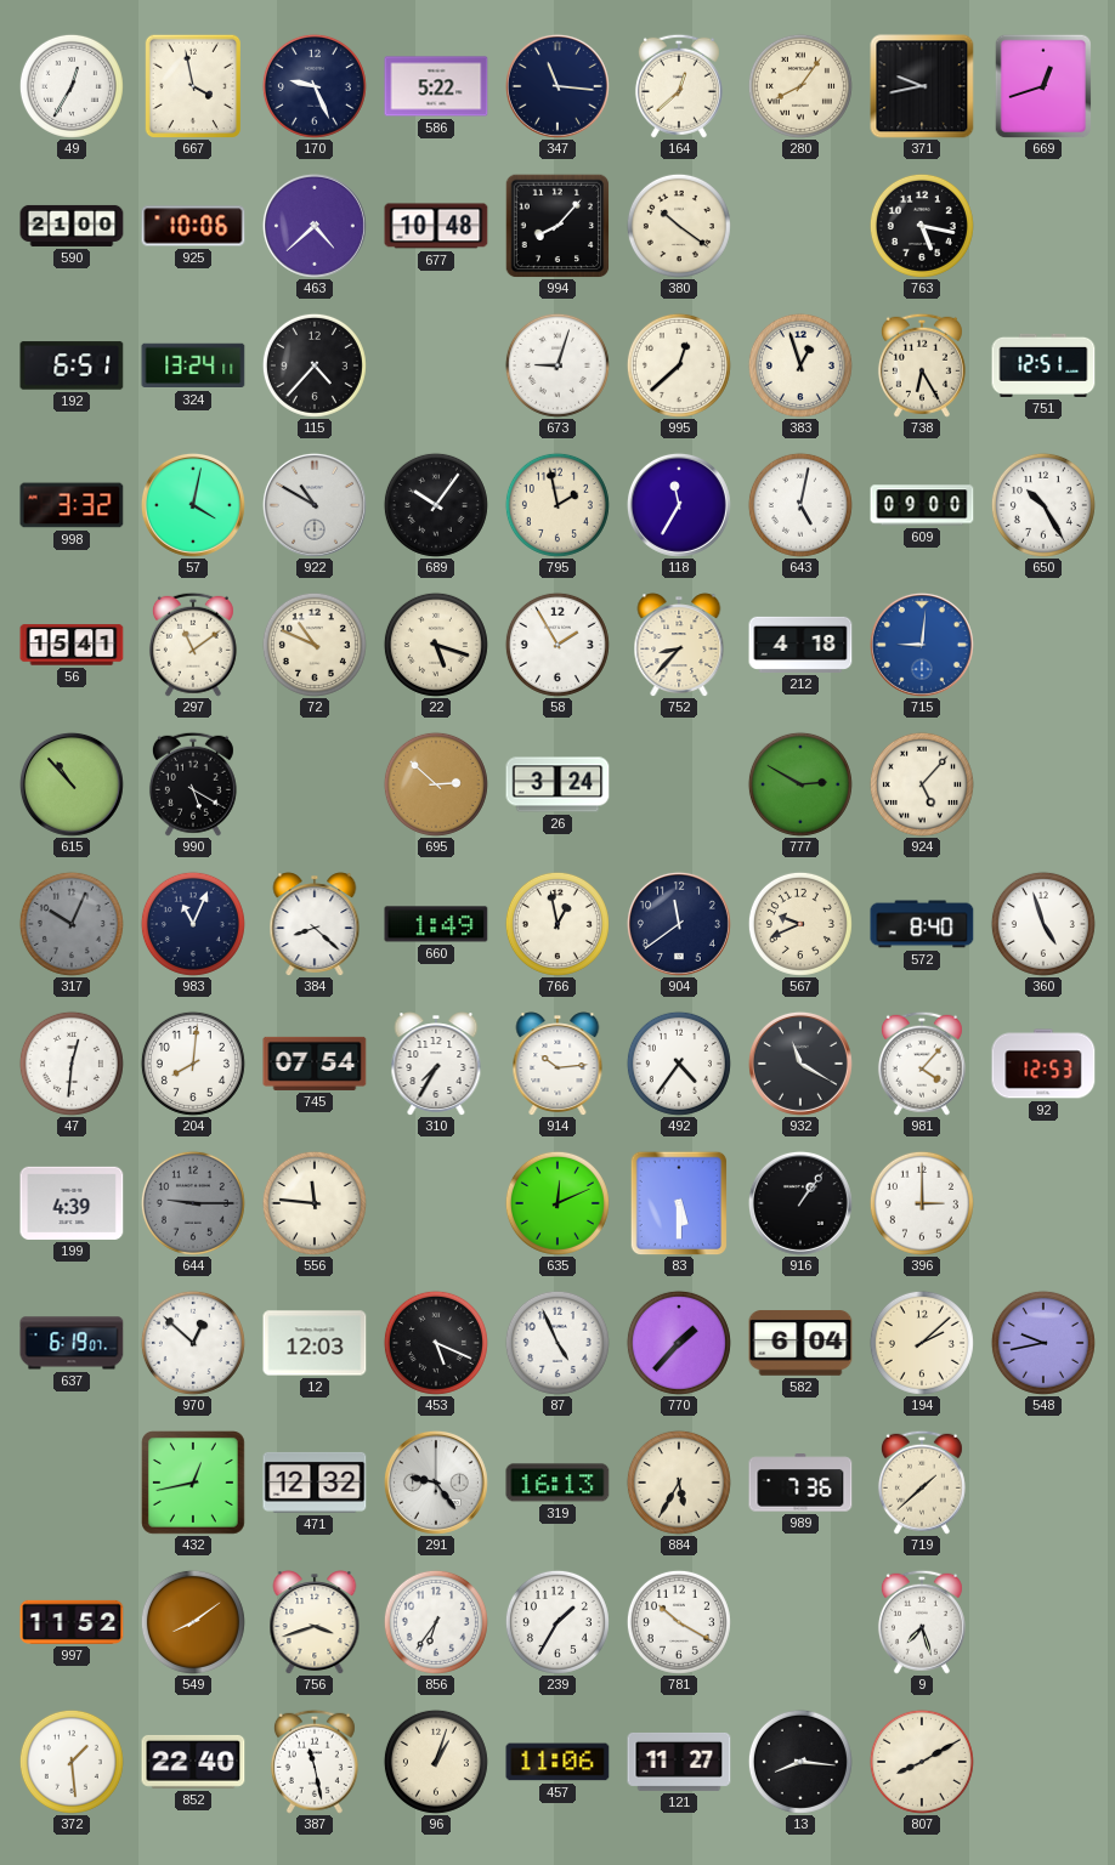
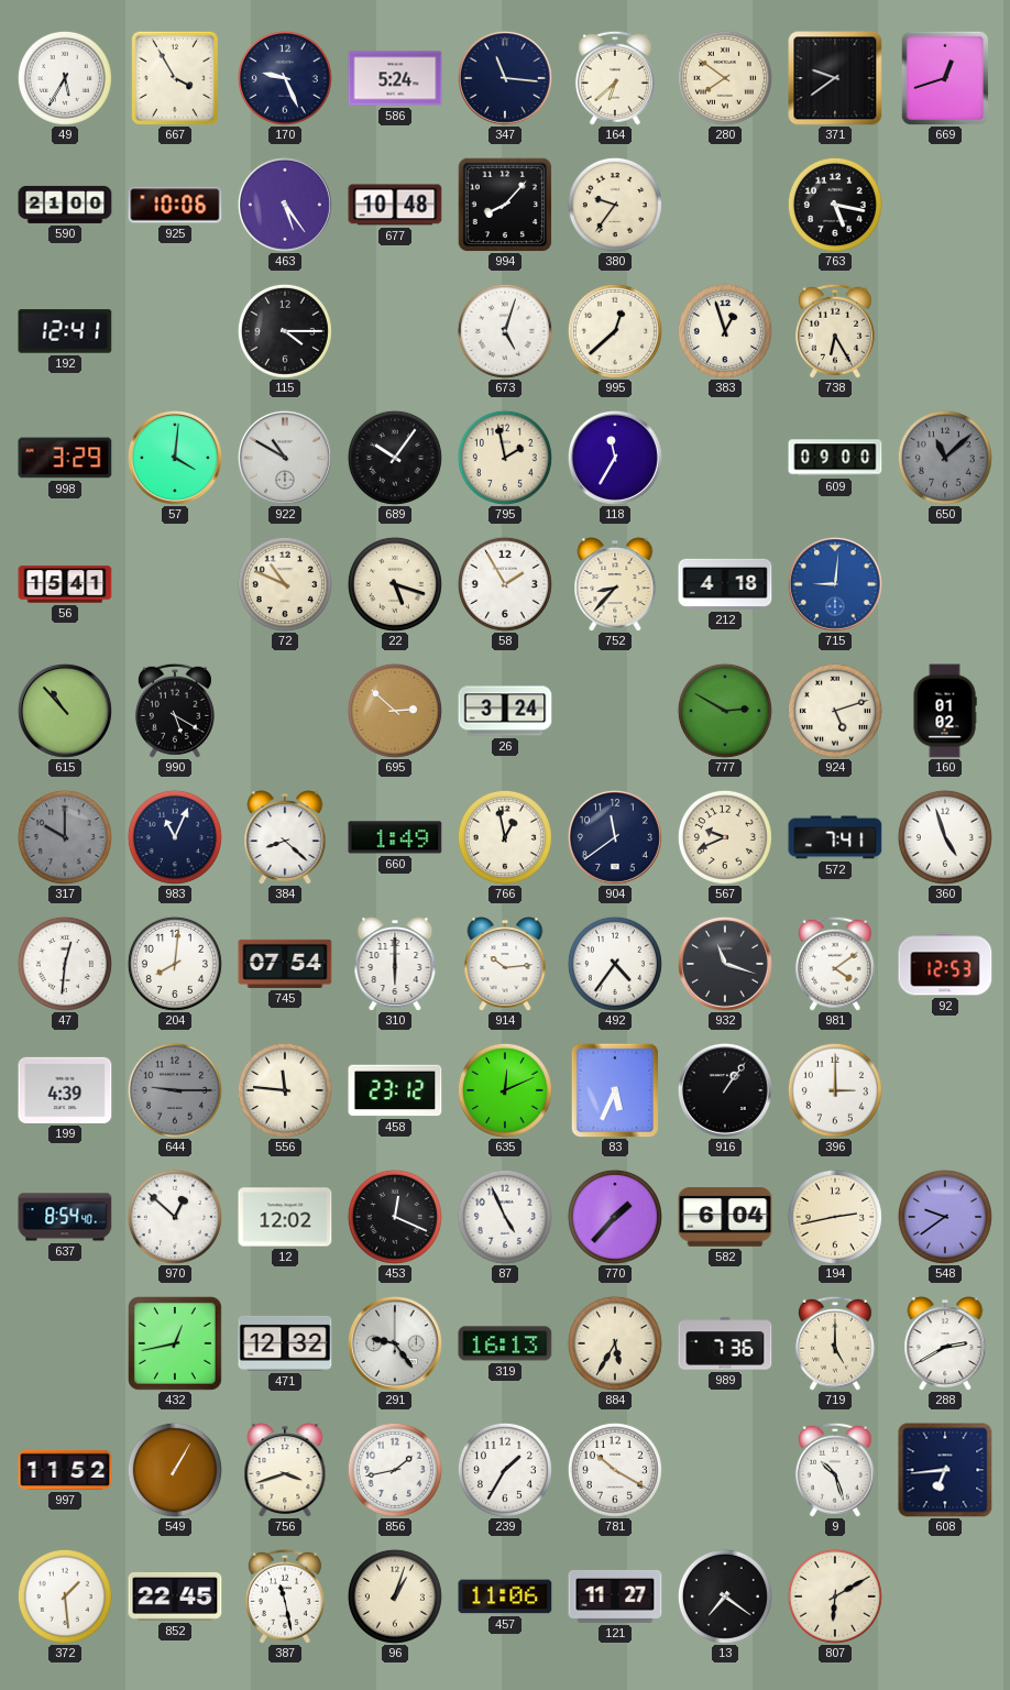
49: 12:35 -> 5:35 (65, 78)
667: 3:58 -> 3:55 (174, 77)
586: 5:22 -> 5:24 (395, 78)
164: 12:38 -> 6:38 (615, 78)
280: 8:06 -> 7:51 (725, 78)
371: 9:43 -> 9:39 (835, 78)
463: 4:38 -> 5:24 (285, 205)
380: 10:21 -> 9:36 (615, 205)
192: 6:51 -> 12:41 (65, 331)
324: 13:24 -> none (193, 365)
115: 4:37 -> 4:15 (285, 331)
673: 9:03 -> 5:03 (505, 331)
751: 12:51 -> none (1043, 365)
998: 3:32 -> 3:29 (65, 458)
57: 4:02 -> 4:01 (175, 458)
643: 5:02 -> none (800, 505)
650: 10:25 -> 11:08 (945, 458)
650 dial: white -> grey (945, 458)
297: 11:09 -> none (193, 645)
924: 5:07 -> 5:12 (835, 711)
160: none -> 01:02 (945, 711)
317: 10:04 -> 10:00 (65, 837)
572: 8:40 -> 7:41 (835, 837)
310: 7:35 -> 6:00 (395, 964)
932: 11:20 -> 11:18 (725, 964)
981: 4:07 -> 4:09 (835, 964)
458: none -> 23:12 (395, 1090)
83: 5:30 -> 5:34 (615, 1090)
637: 6:19 -> 8:54 (65, 1217)
12: 12:03 -> 12:02 (285, 1217)
453: 5:19 -> 12:19 (395, 1217)
194: 2:08 -> 2:43 (835, 1217)
548: 9:43 -> 9:39 (945, 1217)
719: 1:38 -> 5:00 (835, 1343)
288: none -> 2:40 (945, 1343)
549: 8:09 -> 1:05 (175, 1470)
856: 6:36 -> 1:43 (395, 1470)
9: 7:27 -> 10:27 (835, 1470)
608: none -> 6:44 (945, 1470)
852: 22:40 -> 22:45 (175, 1596)
13: 8:16 -> 7:21 (725, 1596)
807: 8:10 -> 6:10 (835, 1596)
